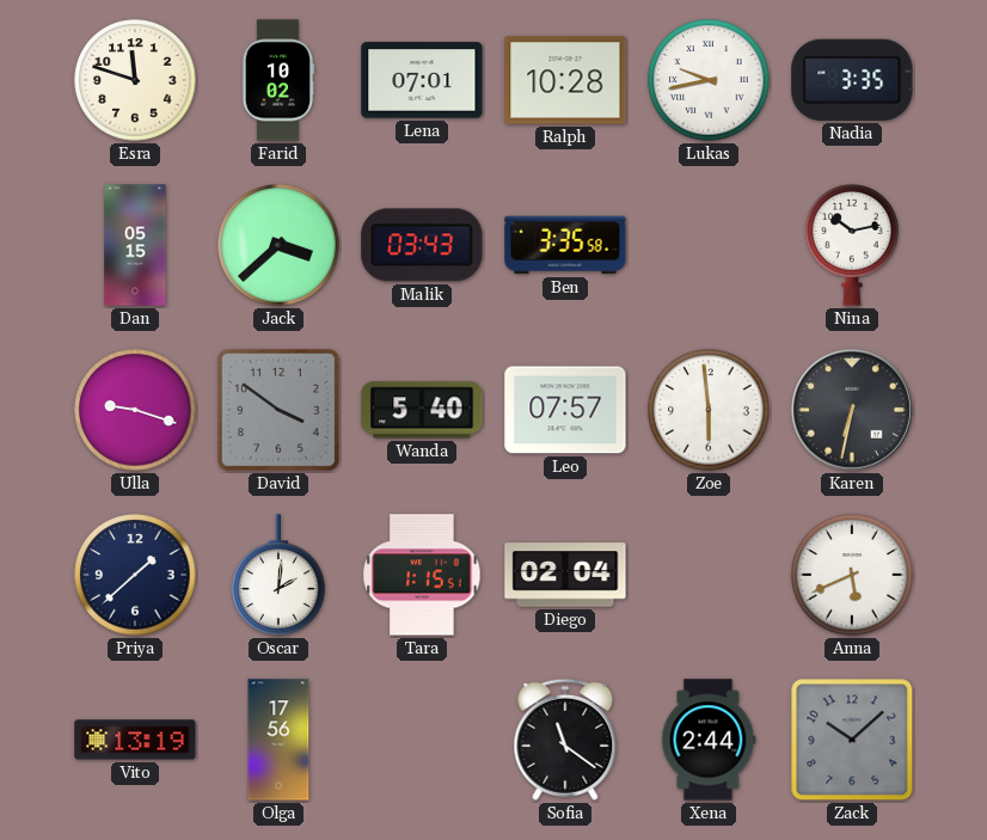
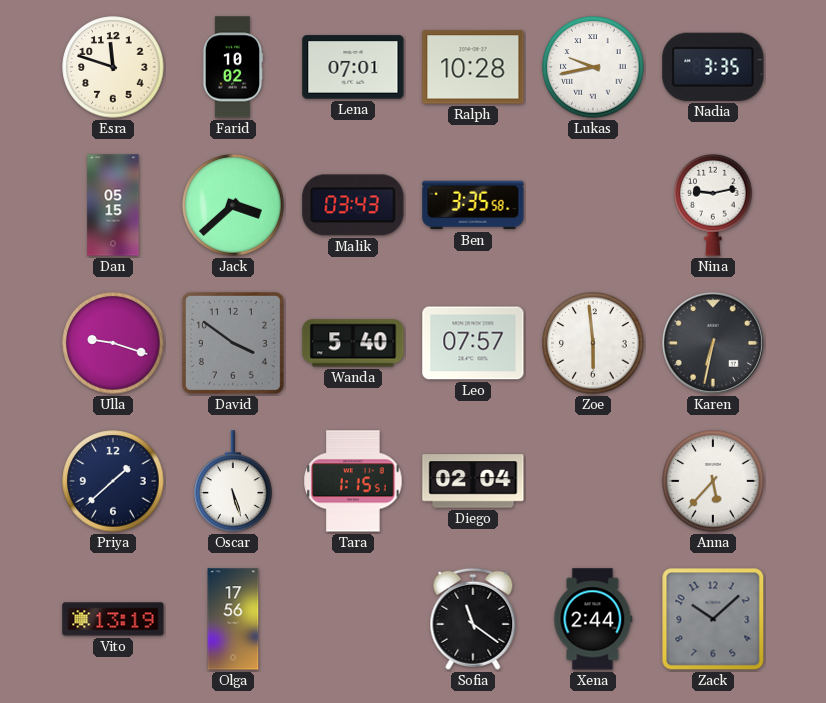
Nina: 10:13 -> 9:13 (713, 205)
Oscar: 2:01 -> 5:27 (233, 481)
Anna: 5:41 -> 5:37 (713, 481)
